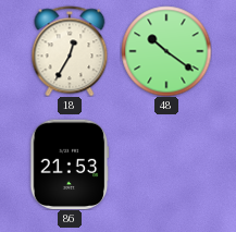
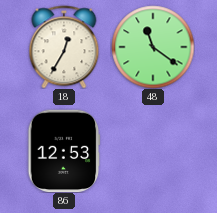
48: 10:21 -> 11:21 (153, 47)
86: 21:53 -> 12:53 (64, 151)
